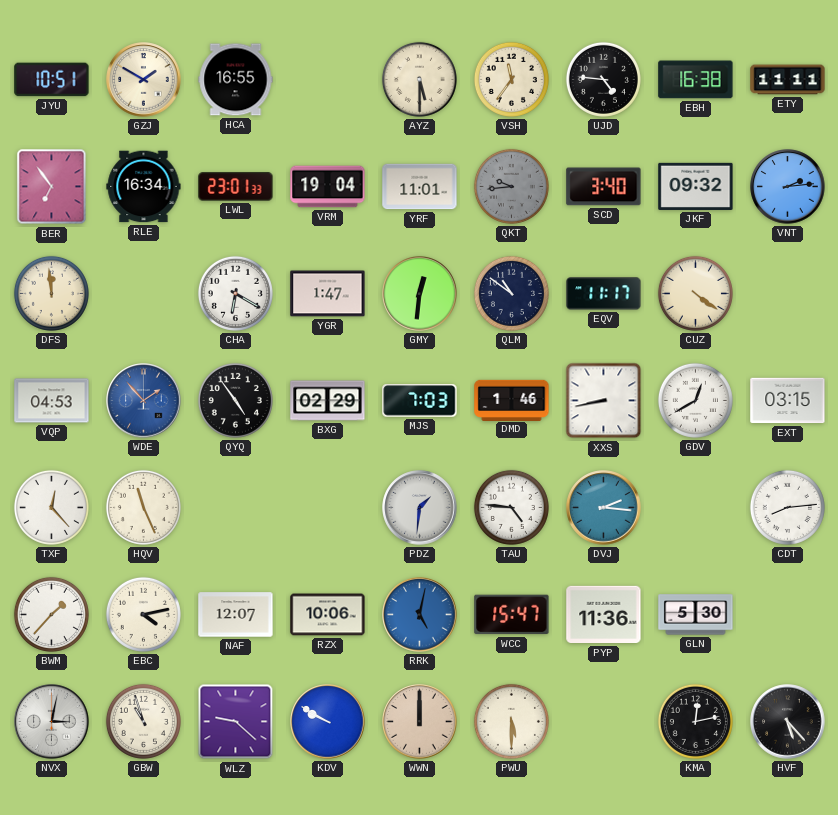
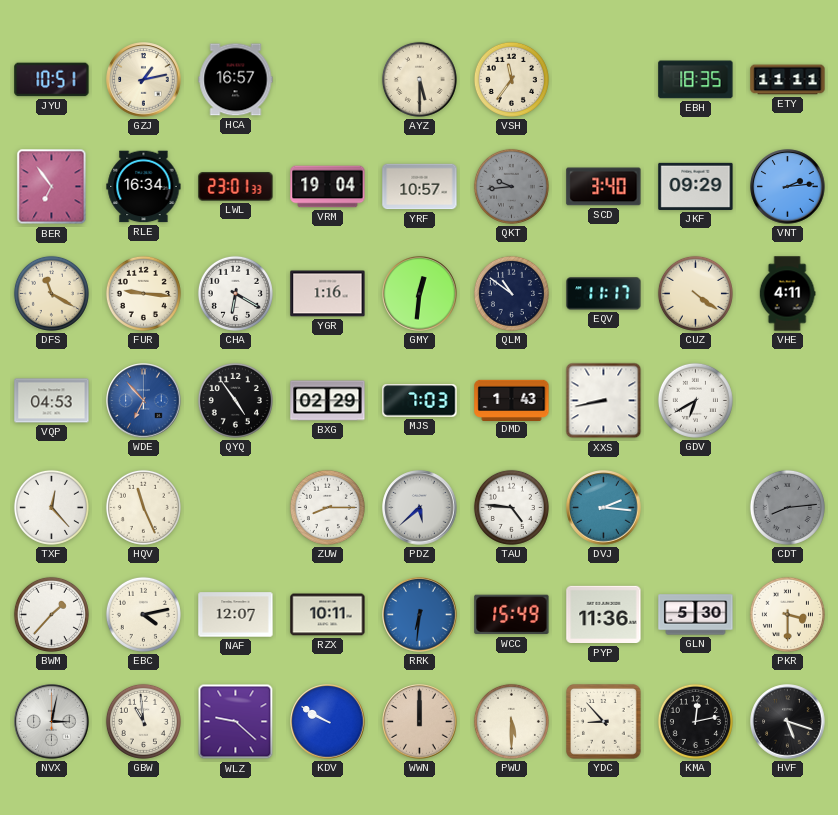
GZJ: 1:50 -> 1:13 (144, 80)
HCA: 16:55 -> 16:57 (236, 80)
UJD: 4:46 -> none (603, 79)
EBH: 16:38 -> 18:35 (696, 80)
YRF: 11:01 -> 10:57 (420, 187)
JKF: 09:32 -> 09:29 (696, 186)
DFS: 11:59 -> 11:20 (51, 293)
FUR: none -> 9:16 (143, 293)
YGR: 1:47 -> 1:16 (328, 294)
VHE: none -> 4:11 (787, 294)
WDE: 1:53 -> 6:53 (144, 401)
DMD: 1:46 -> 1:43 (512, 400)
GDV: 12:40 -> 6:40 (695, 400)
EXT: 03:15 -> none (788, 401)
ZUW: none -> 8:15 (327, 507)
PDZ: 1:31 -> 5:38 (420, 508)
CDT dial: white -> grey (787, 507)
RZX: 10:06 -> 10:11 (328, 615)
RRK: 5:02 -> 6:31 (420, 615)
WCC: 15:47 -> 15:49 (512, 615)
PKR: none -> 3:30 (787, 614)
GBW: 10:57 -> 10:59 (143, 721)
YDC: none -> 8:53 (604, 722)
HVF: 5:23 -> 5:18 (788, 722)
